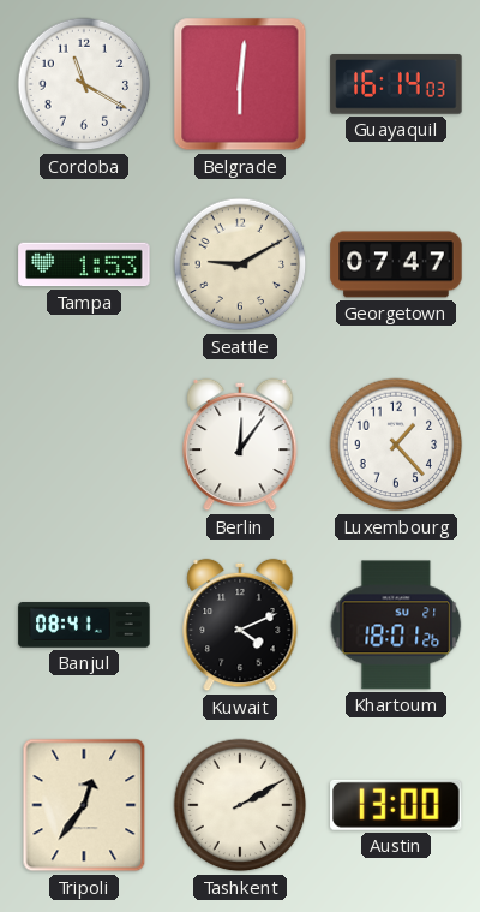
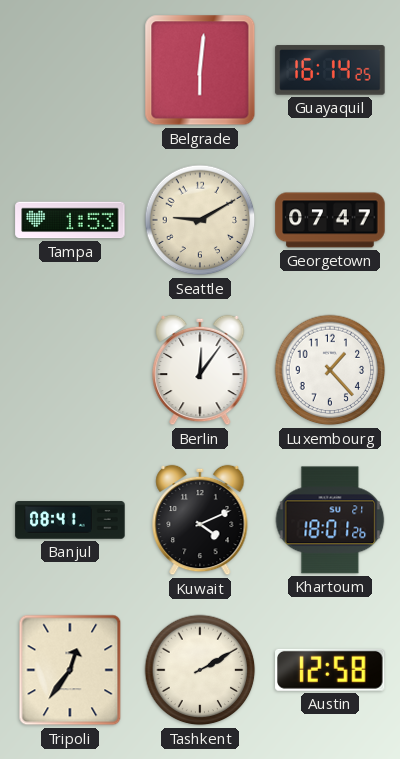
Cordoba: 11:20 -> none (84, 84)
Guayaquil: 16:14:03 -> 16:14:25 (330, 70)
Austin: 13:00 -> 12:58 (330, 670)
